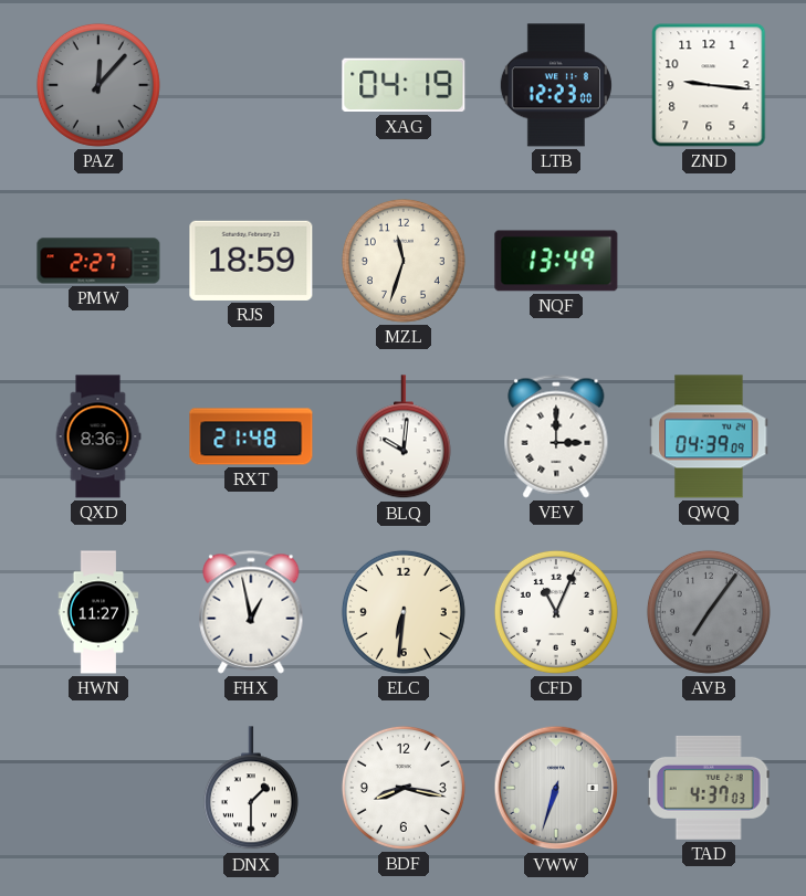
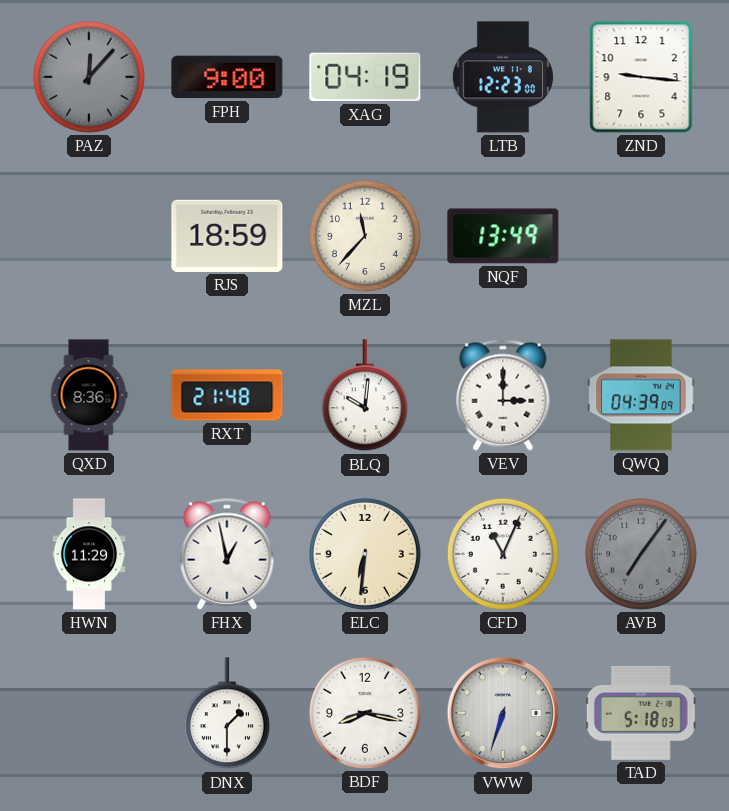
FPH: none -> 9:00 (227, 77)
PMW: 2:27 -> none (98, 261)
MZL: 11:33 -> 11:37 (365, 236)
HWN: 11:27 -> 11:29 (89, 554)
TAD: 4:37 -> 5:18 (641, 713)
